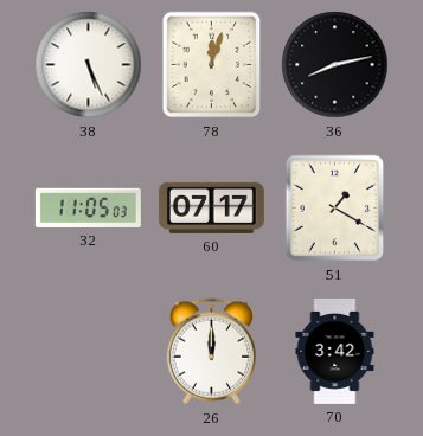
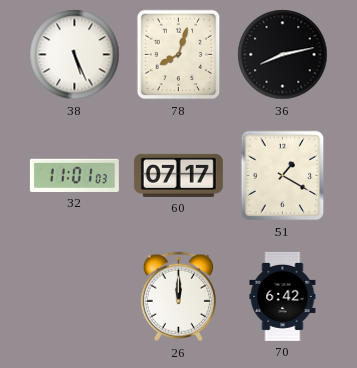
78: 12:03 -> 8:03 (179, 55)
32: 11:05 -> 11:01 (74, 175)
70: 3:42 -> 6:42 (283, 296)
